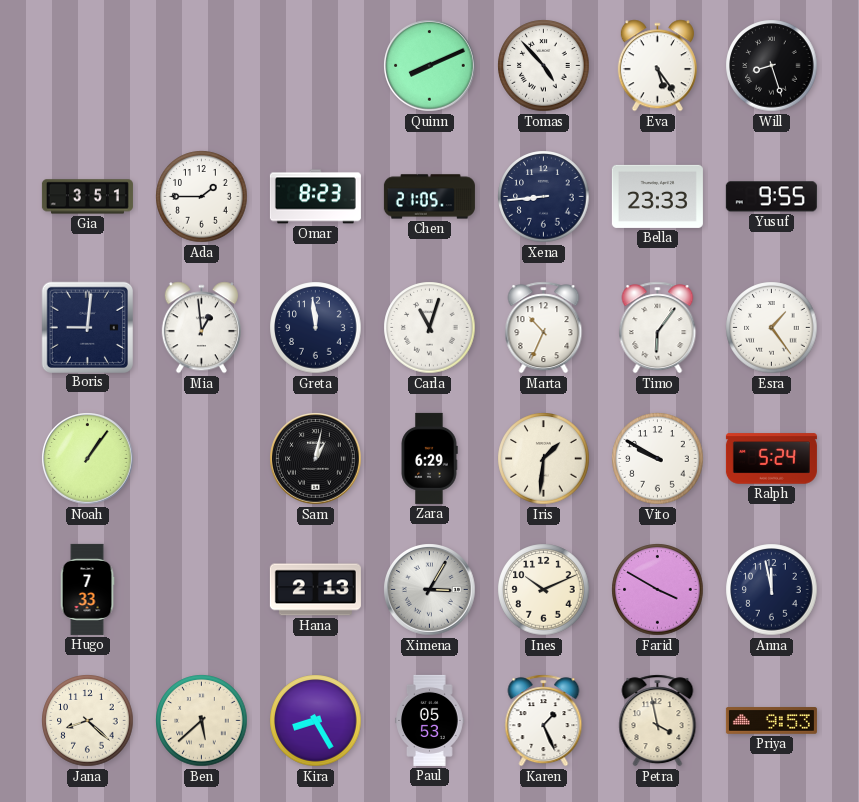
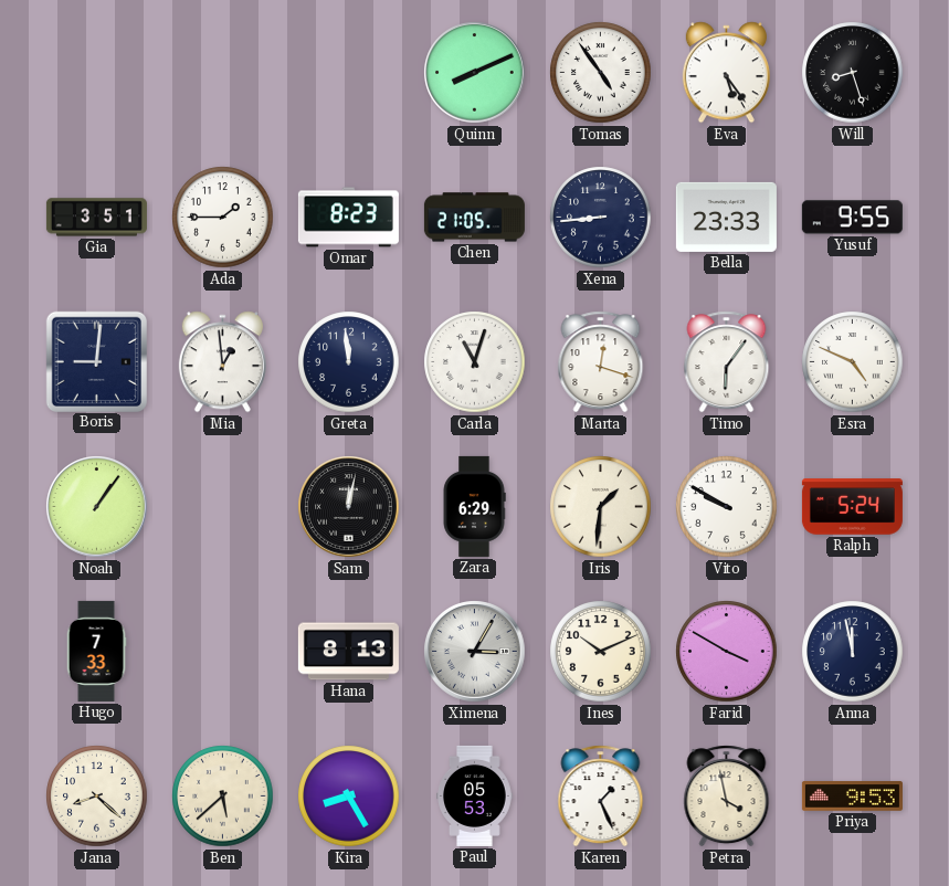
Tomas: 4:53 -> 4:54 (601, 73)
Marta: 10:34 -> 12:18 (601, 362)
Esra: 1:24 -> 4:49 (853, 362)
Sam: 1:02 -> 12:02 (349, 507)
Hana: 2:13 -> 8:13 (348, 652)
